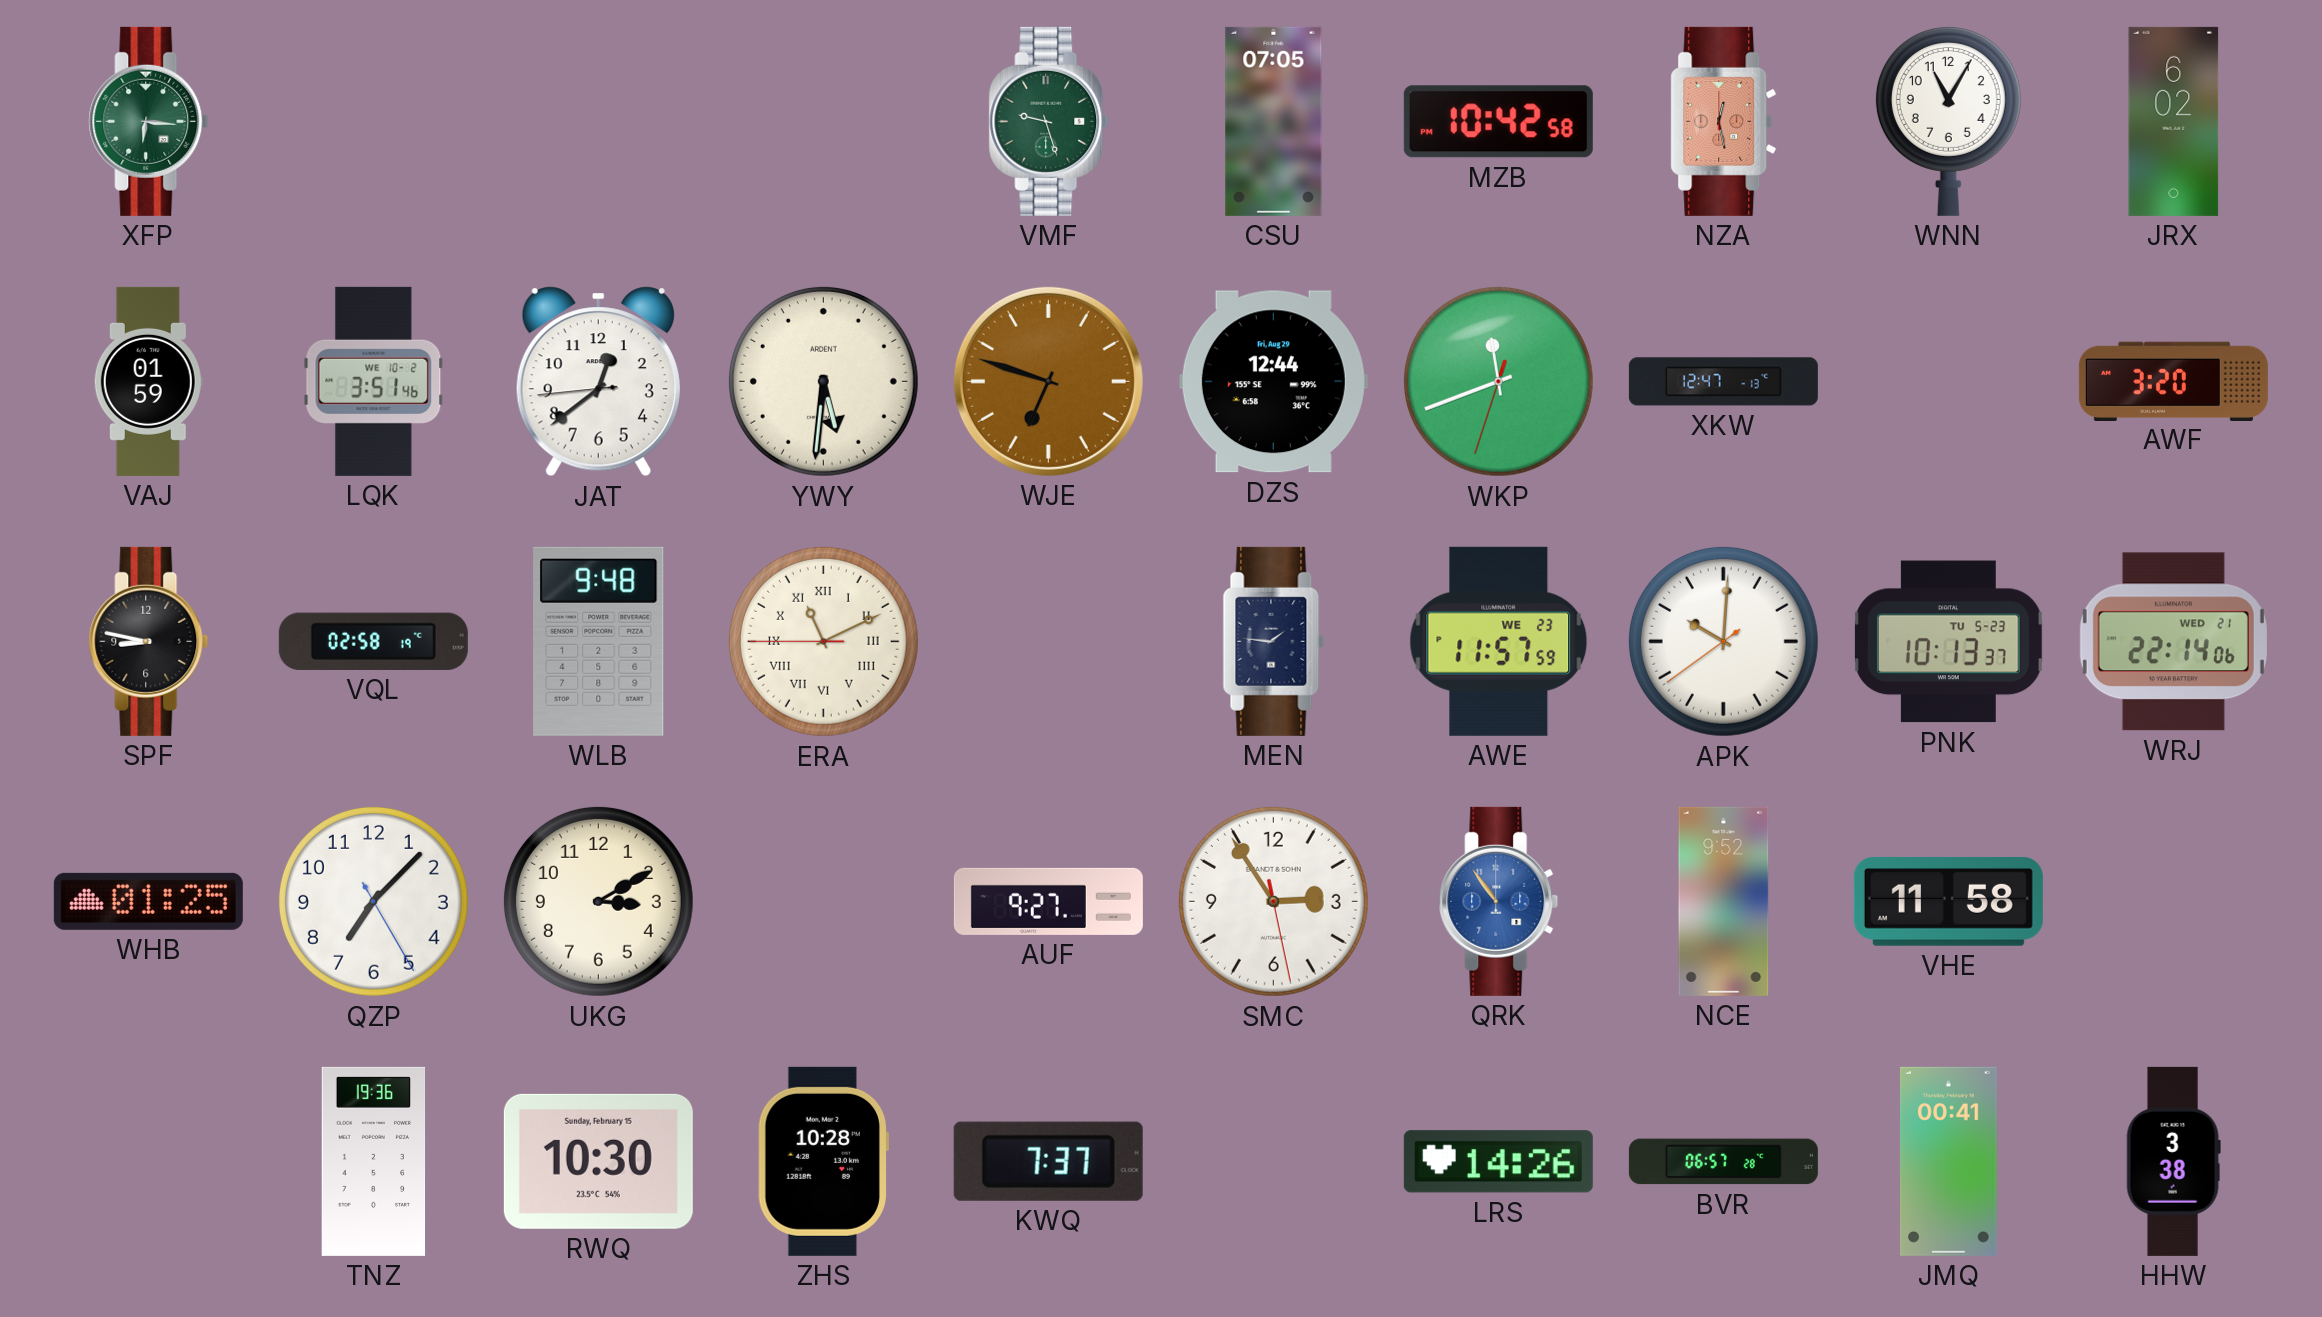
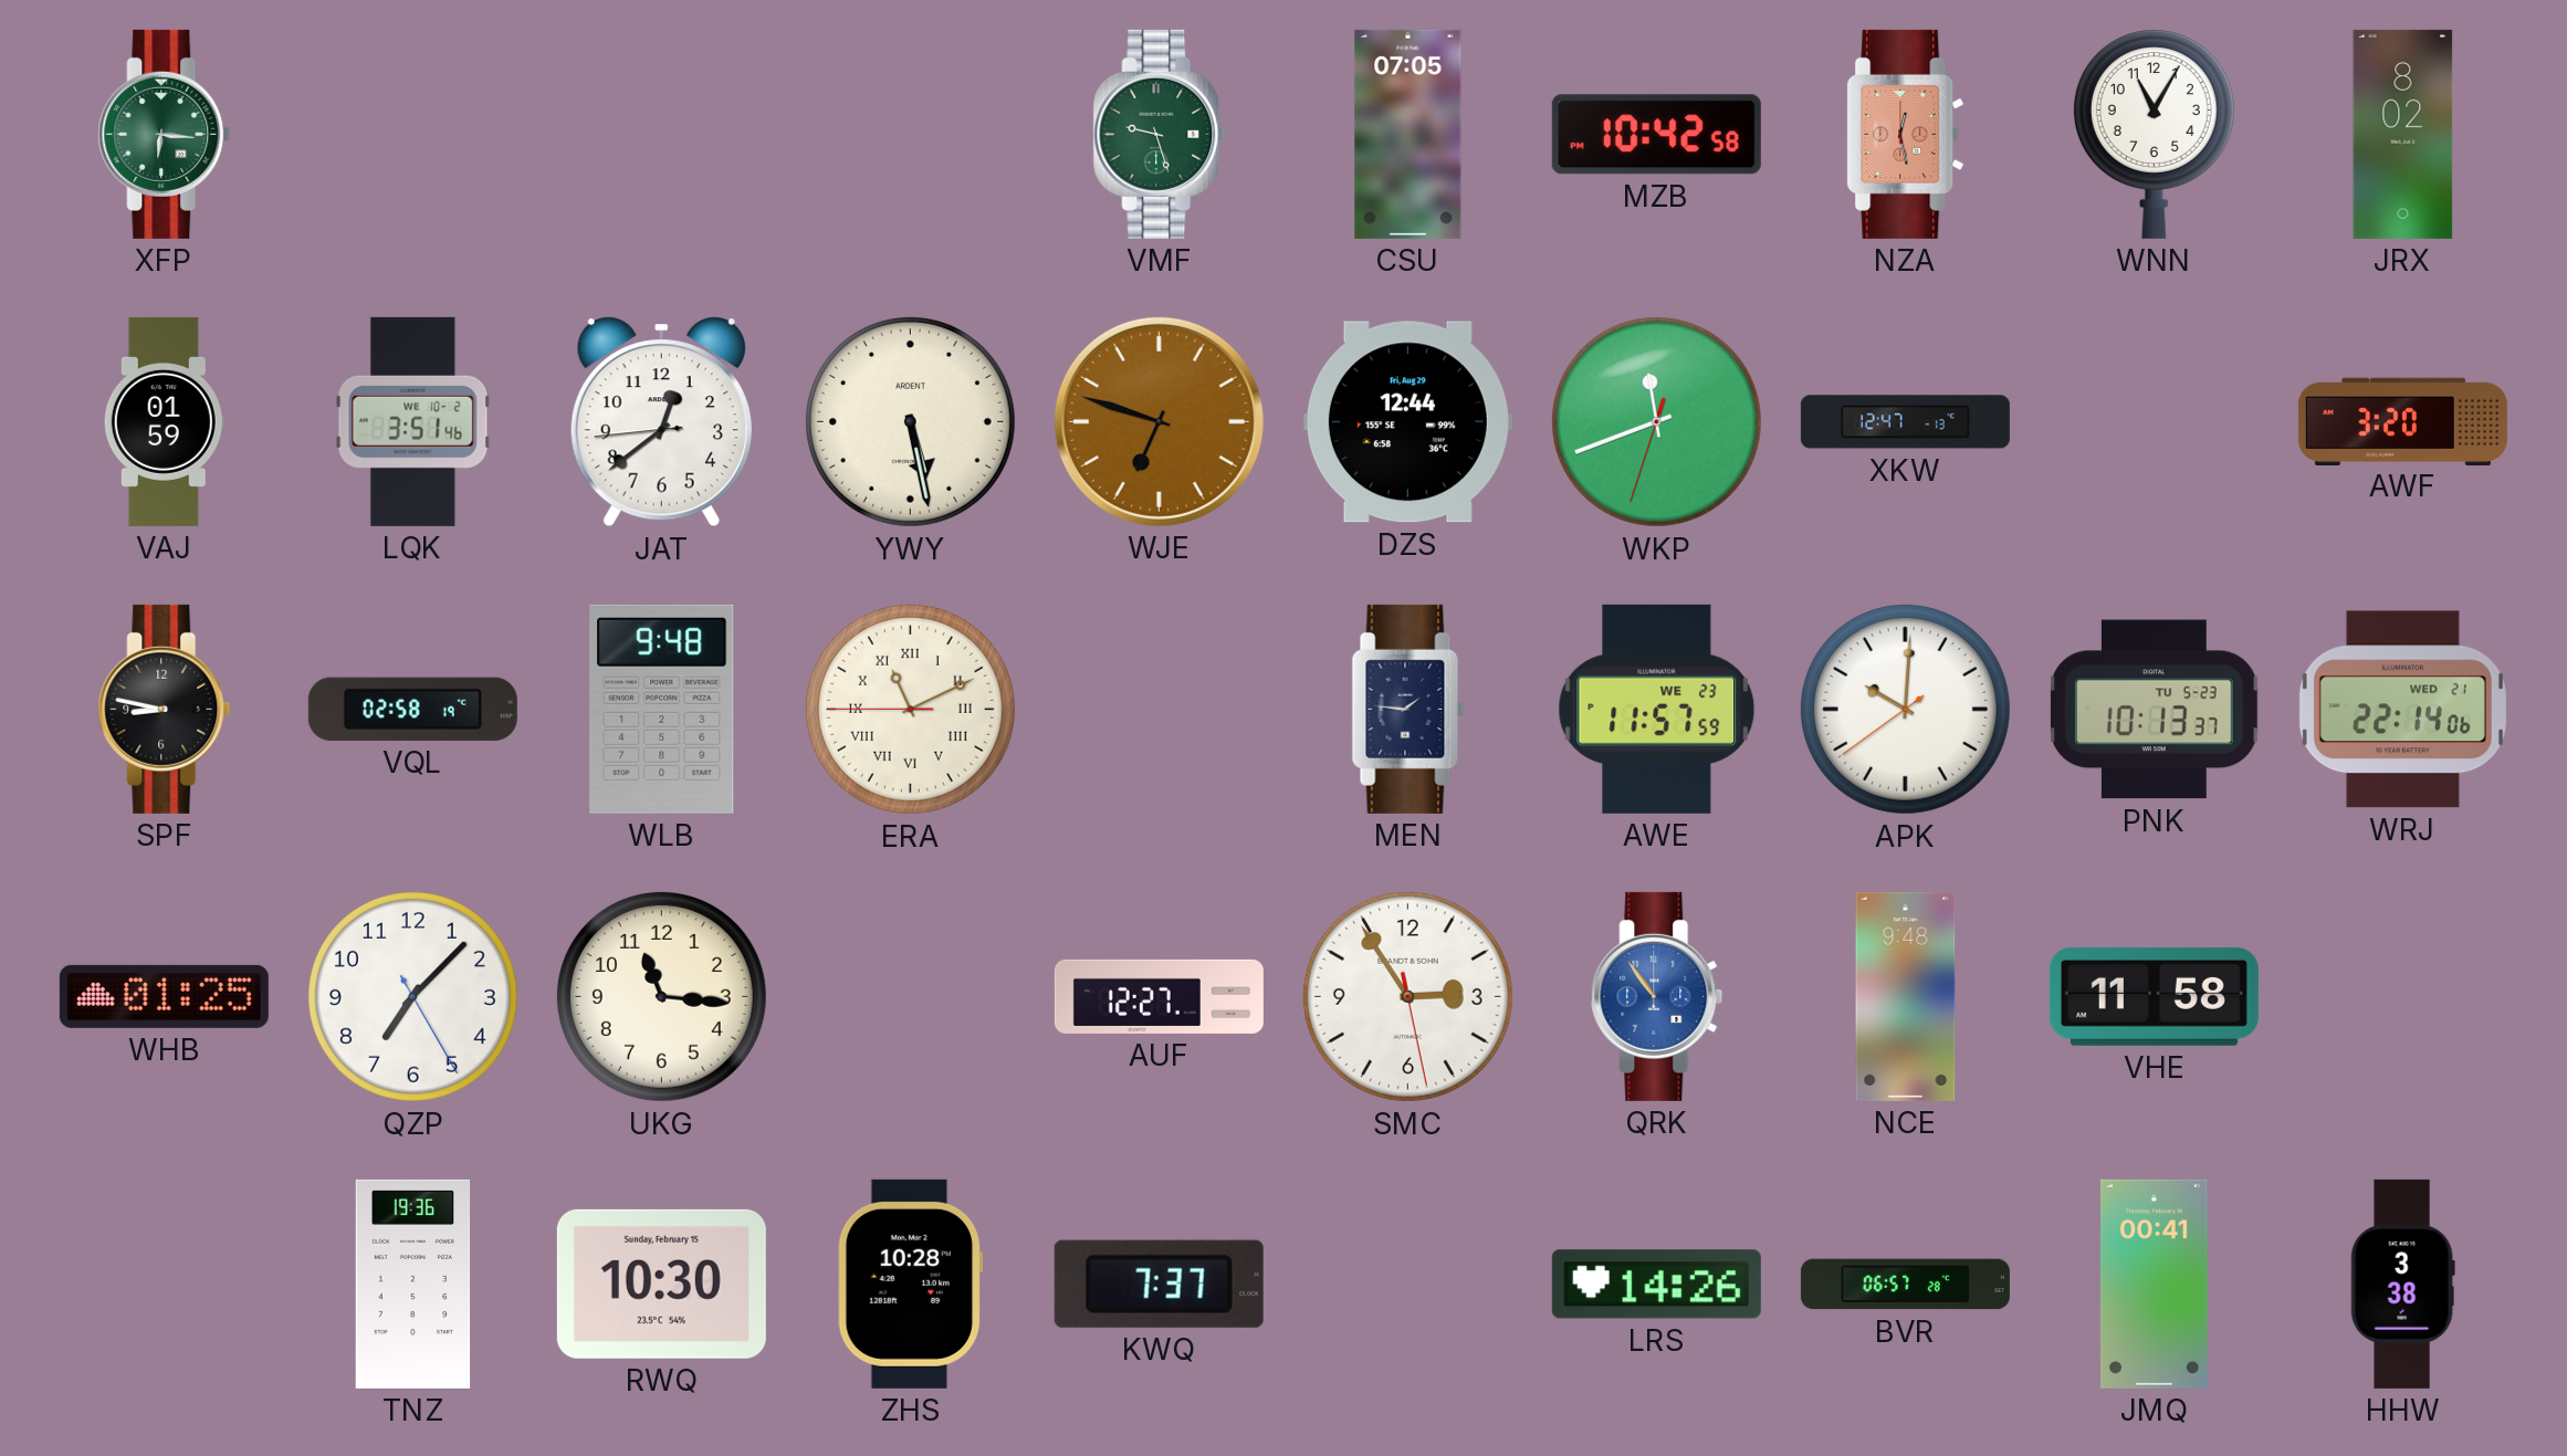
JRX: 6:02 -> 8:02 (2403, 134)
YWY: 5:31 -> 5:28 (910, 421)
UKG: 3:10 -> 11:16 (661, 996)
AUF: 9:27 -> 12:27 (1159, 996)
NCE: 9:52 -> 9:48 (1906, 996)
